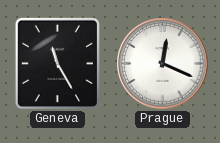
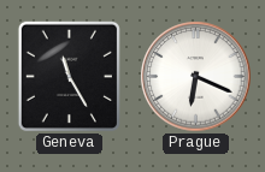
Prague: 12:19 -> 6:19 (196, 77)
